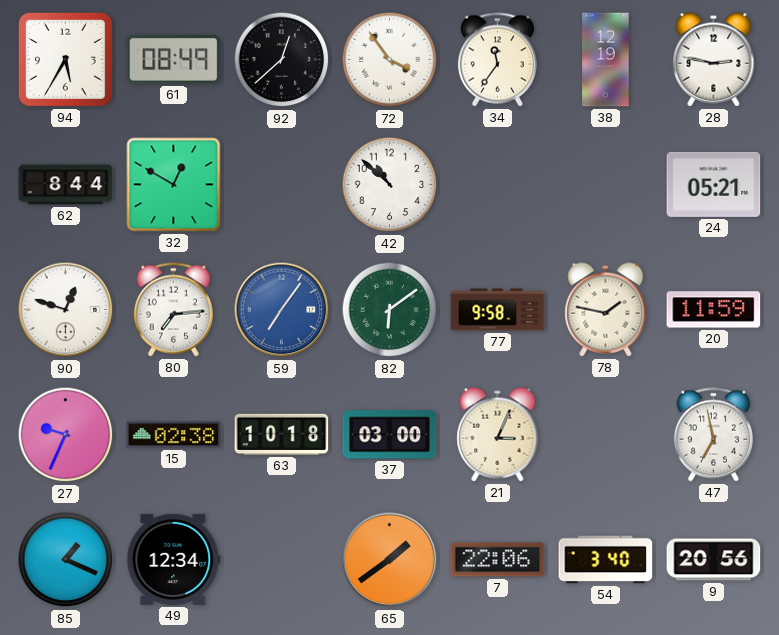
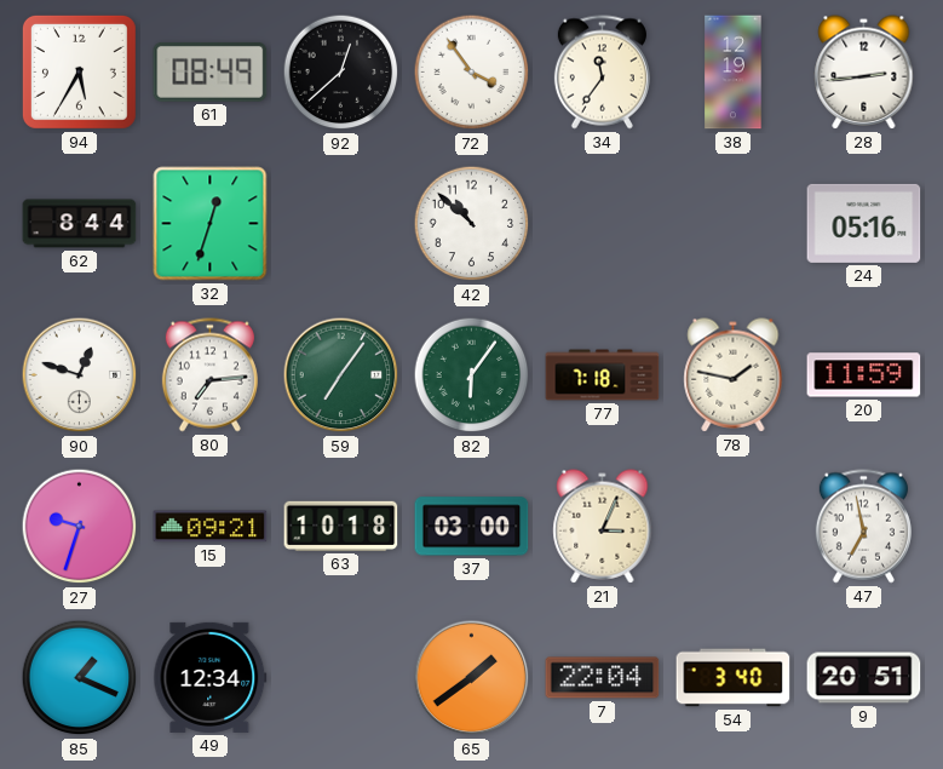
28: 2:47 -> 2:44 (864, 73)
32: 12:50 -> 12:33 (211, 224)
24: 05:21 -> 05:16 (864, 223)
59 dial: blue -> green (341, 375)
82: 6:09 -> 6:06 (472, 375)
77: 9:58 -> 7:18 (603, 375)
27: 9:34 -> 9:33 (80, 527)
15: 02:38 -> 09:21 (211, 527)
7: 22:06 -> 22:04 (603, 678)
9: 20:56 -> 20:51 (864, 678)
